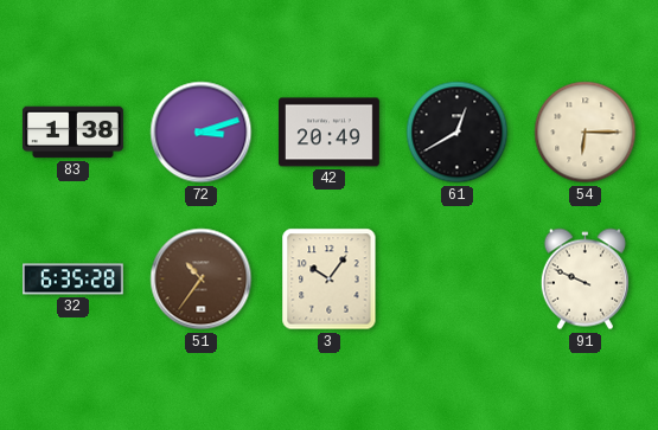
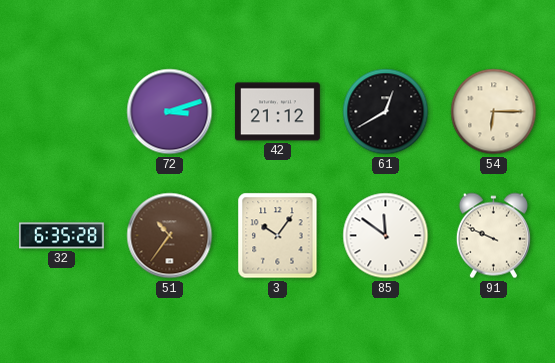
83: 1:38 -> none (72, 133)
42: 20:49 -> 21:12 (277, 112)
85: none -> 11:51 (386, 236)
